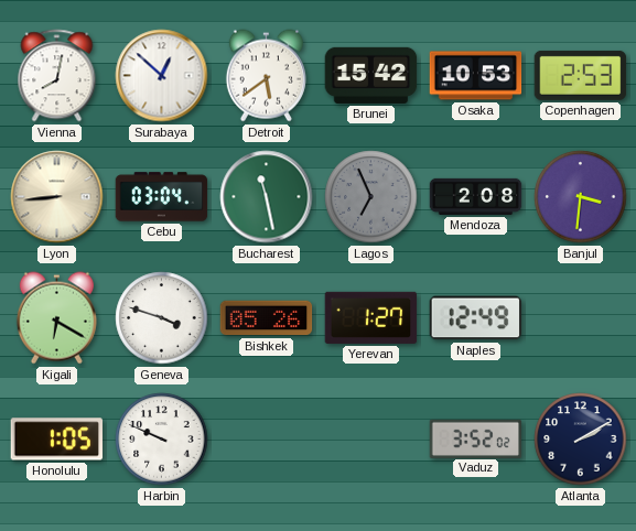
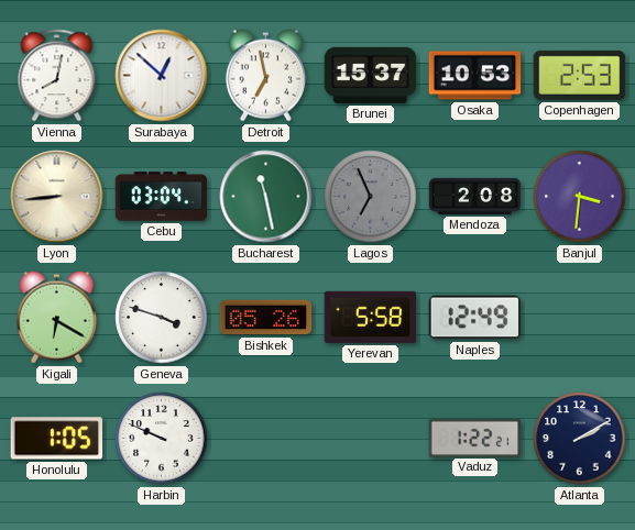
Detroit: 5:39 -> 6:58 (265, 76)
Brunei: 15:42 -> 15:37 (371, 75)
Yerevan: 1:27 -> 5:58 (371, 317)
Vaduz: 3:52 -> 1:22 (475, 438)
